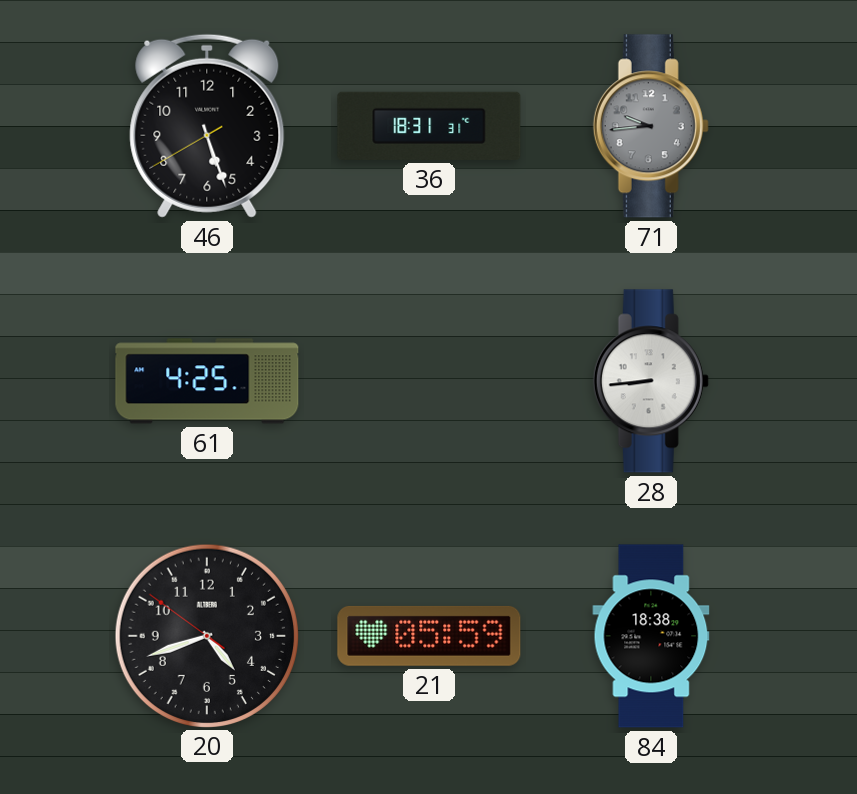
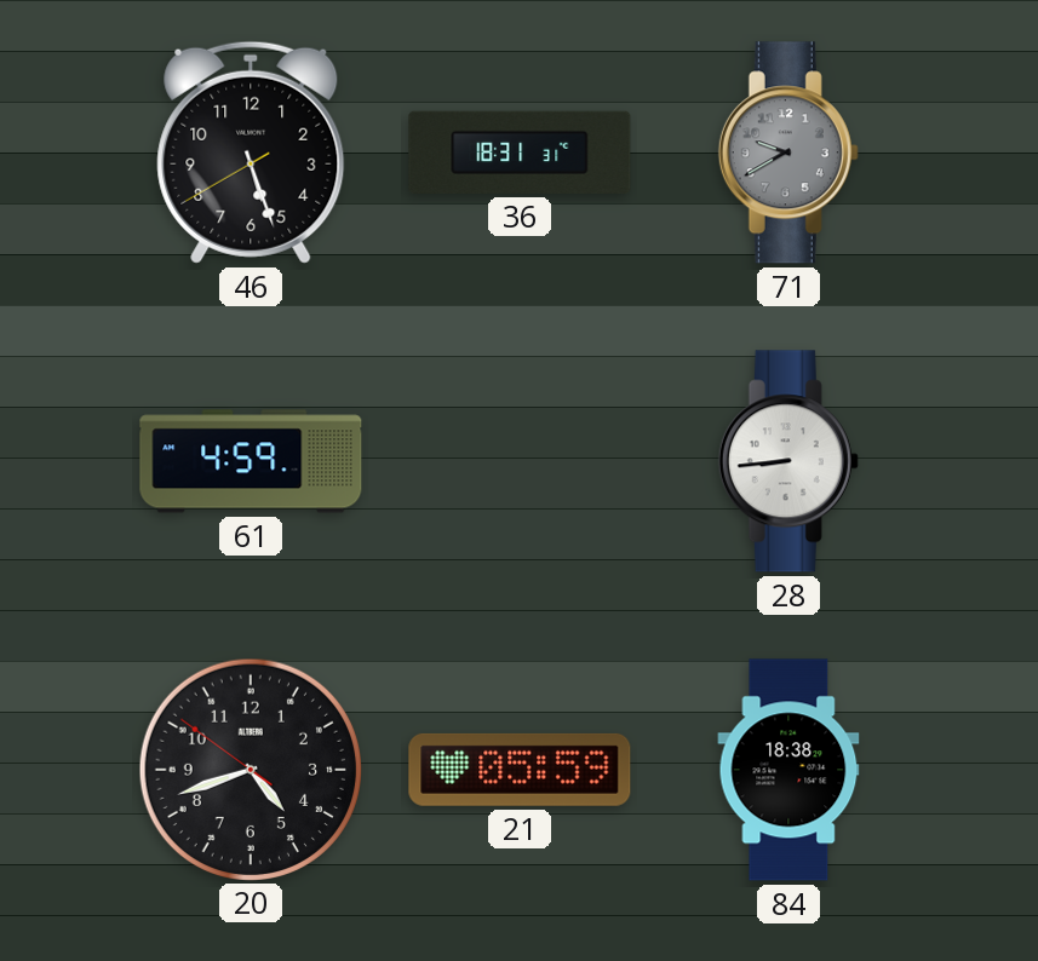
71: 9:44 -> 9:40 (788, 153)
61: 4:25 -> 4:59 (251, 461)
